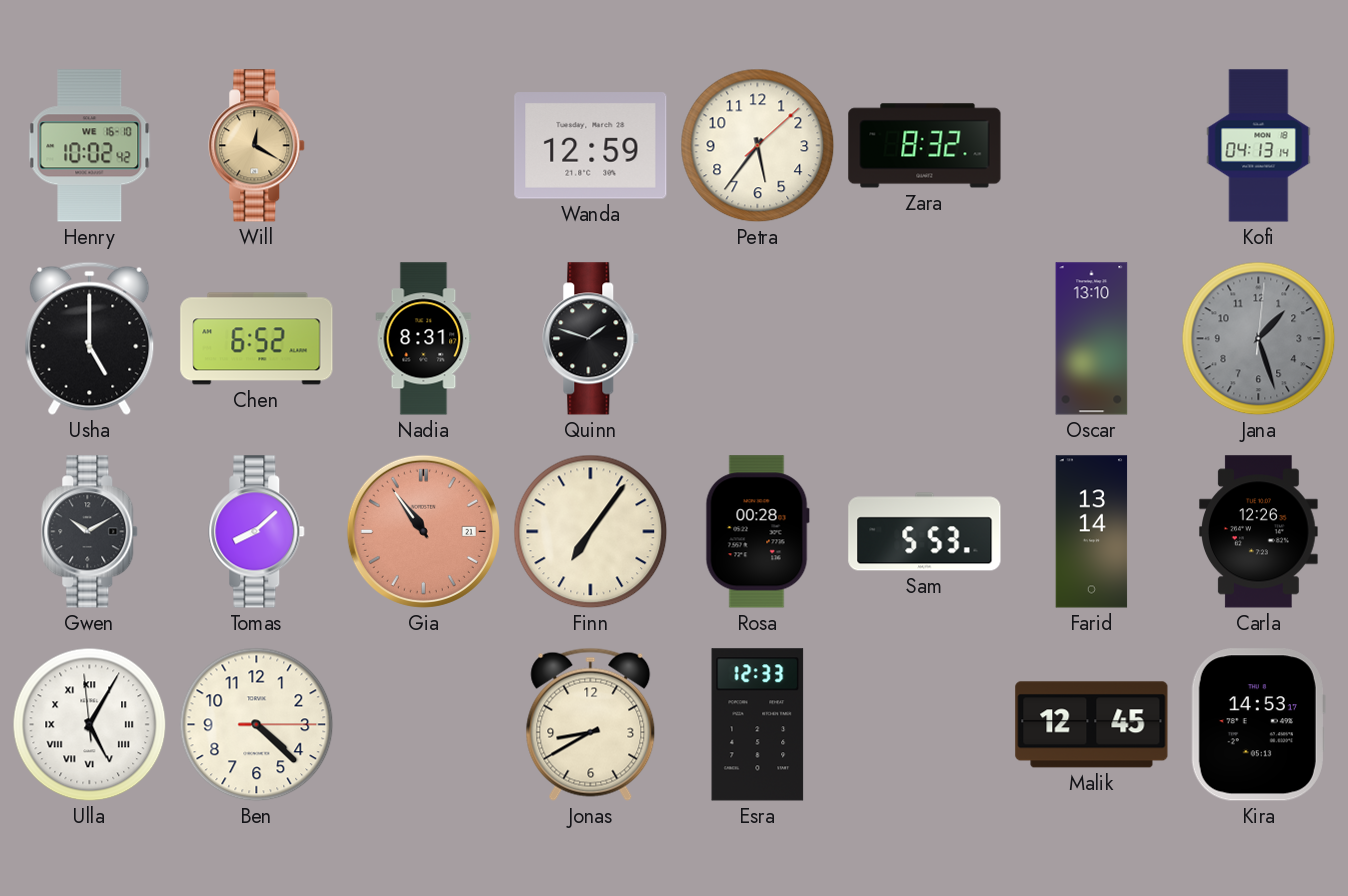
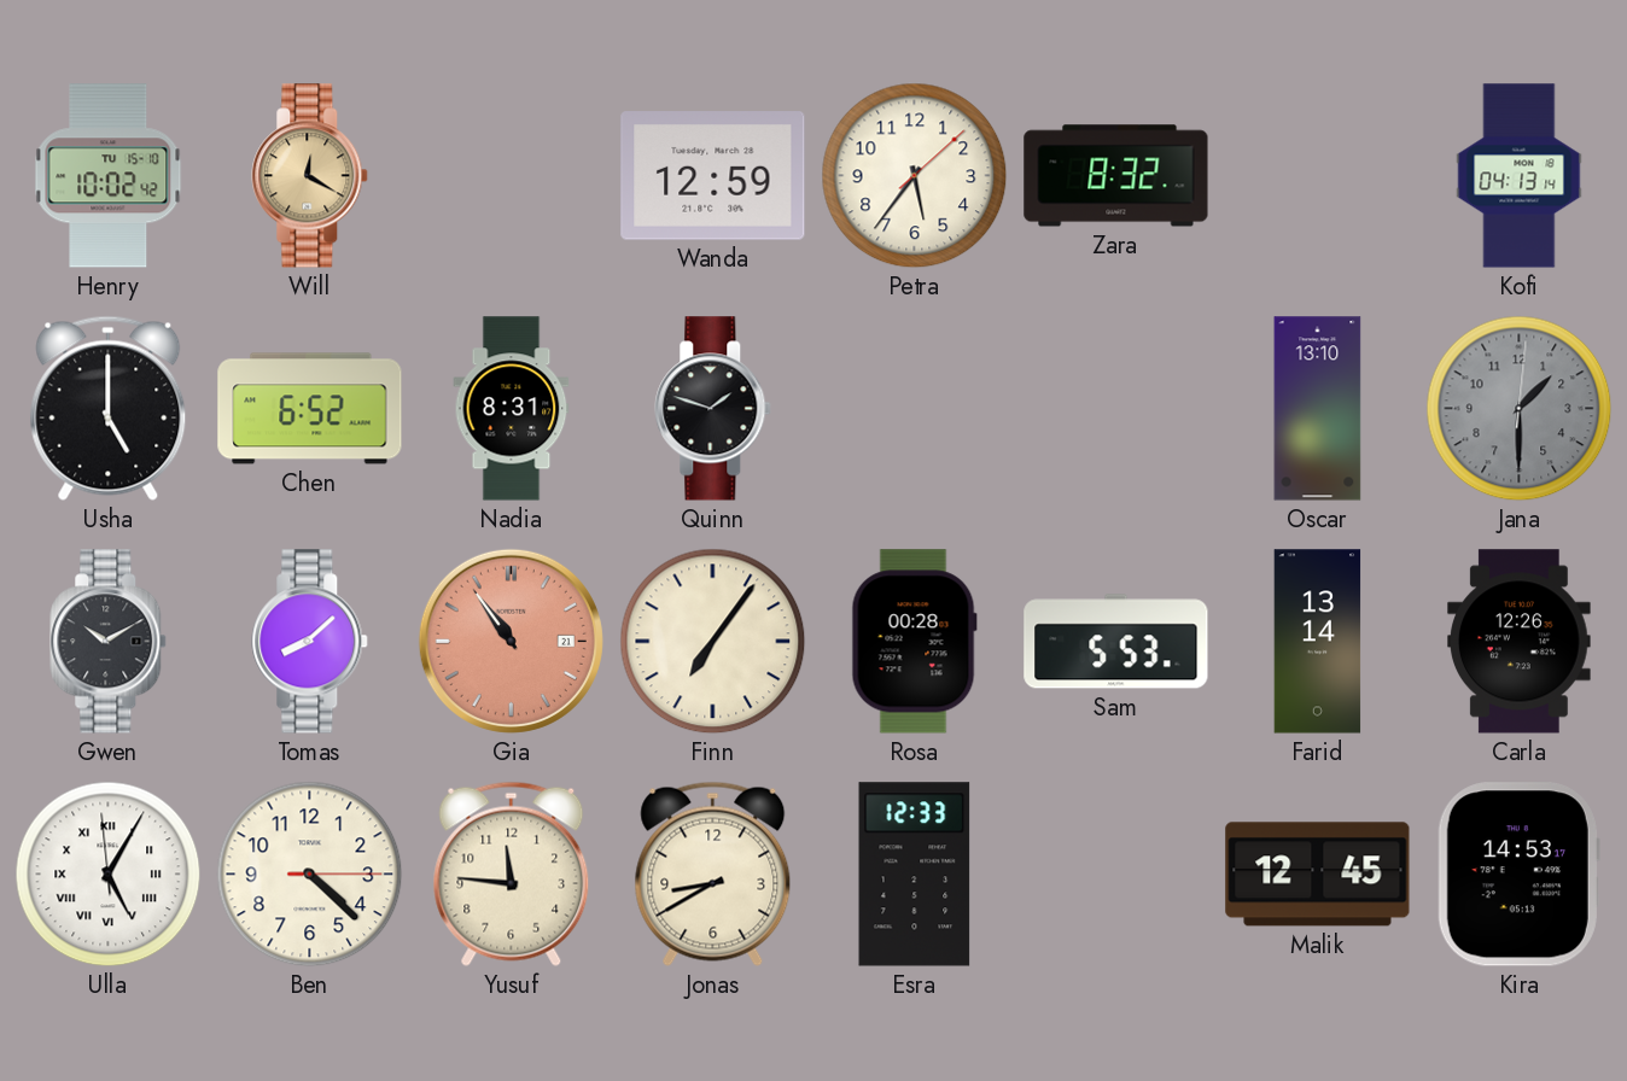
Henry date: WE 16-10 -> TU 15-10 (109, 176)
Jana: 1:27 -> 1:30 (1520, 409)
Yusuf: none -> 11:46 (512, 873)
